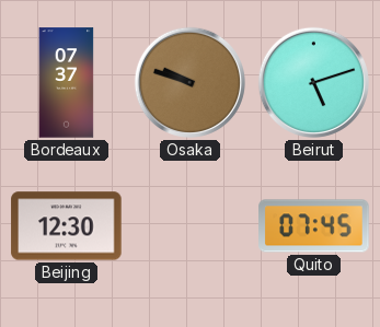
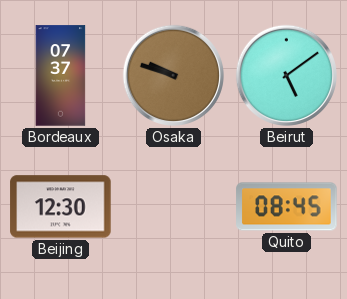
Beirut: 5:12 -> 5:09 (286, 75)
Quito: 07:45 -> 08:45 (287, 207)
